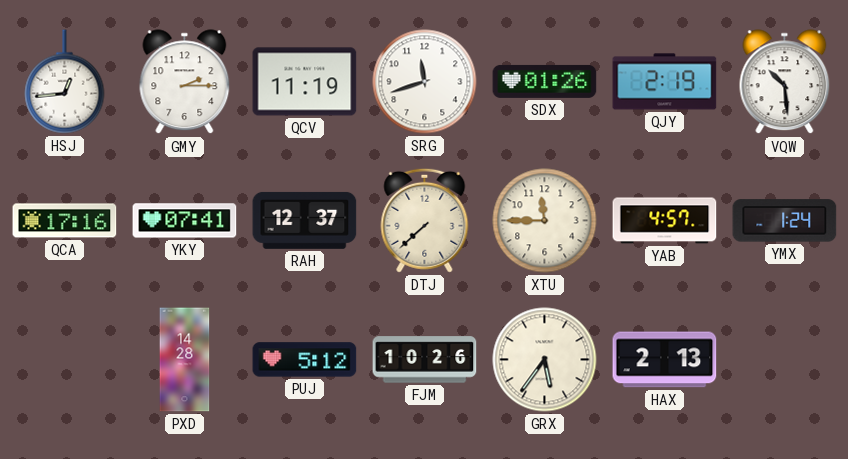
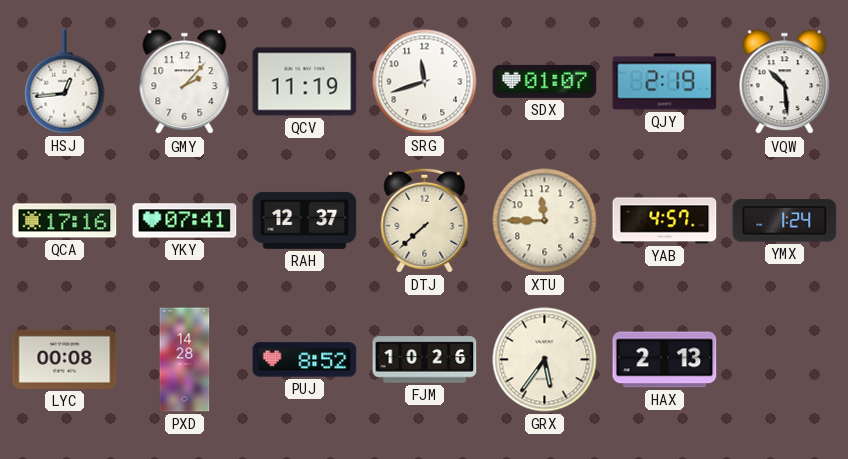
GMY: 2:15 -> 2:07 (185, 82)
SDX: 01:26 -> 01:07 (545, 81)
LYC: none -> 00:08 (65, 359)
PUJ: 5:12 -> 8:52 (305, 360)
